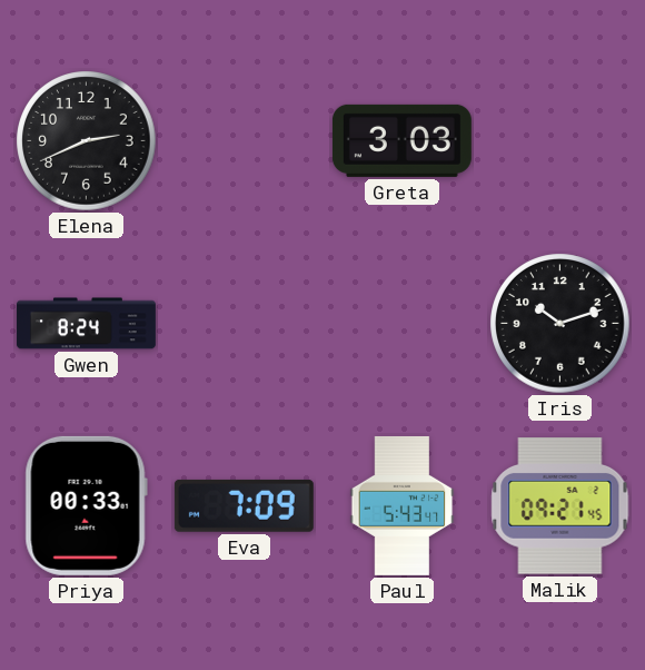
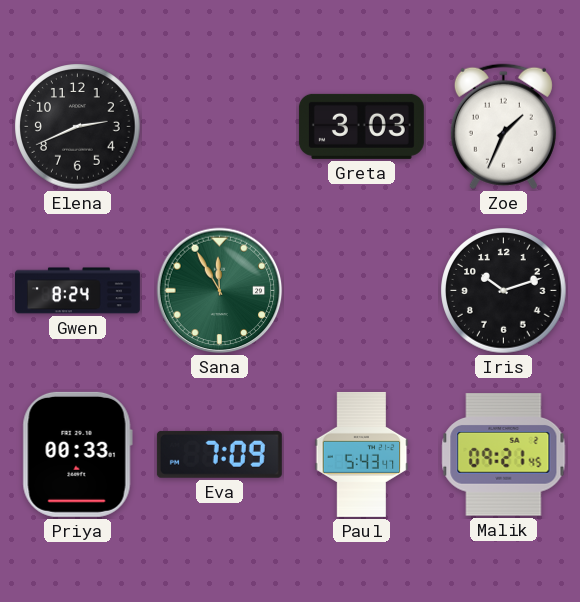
Zoe: none -> 1:34 (503, 127)
Sana: none -> 11:55 (220, 291)
